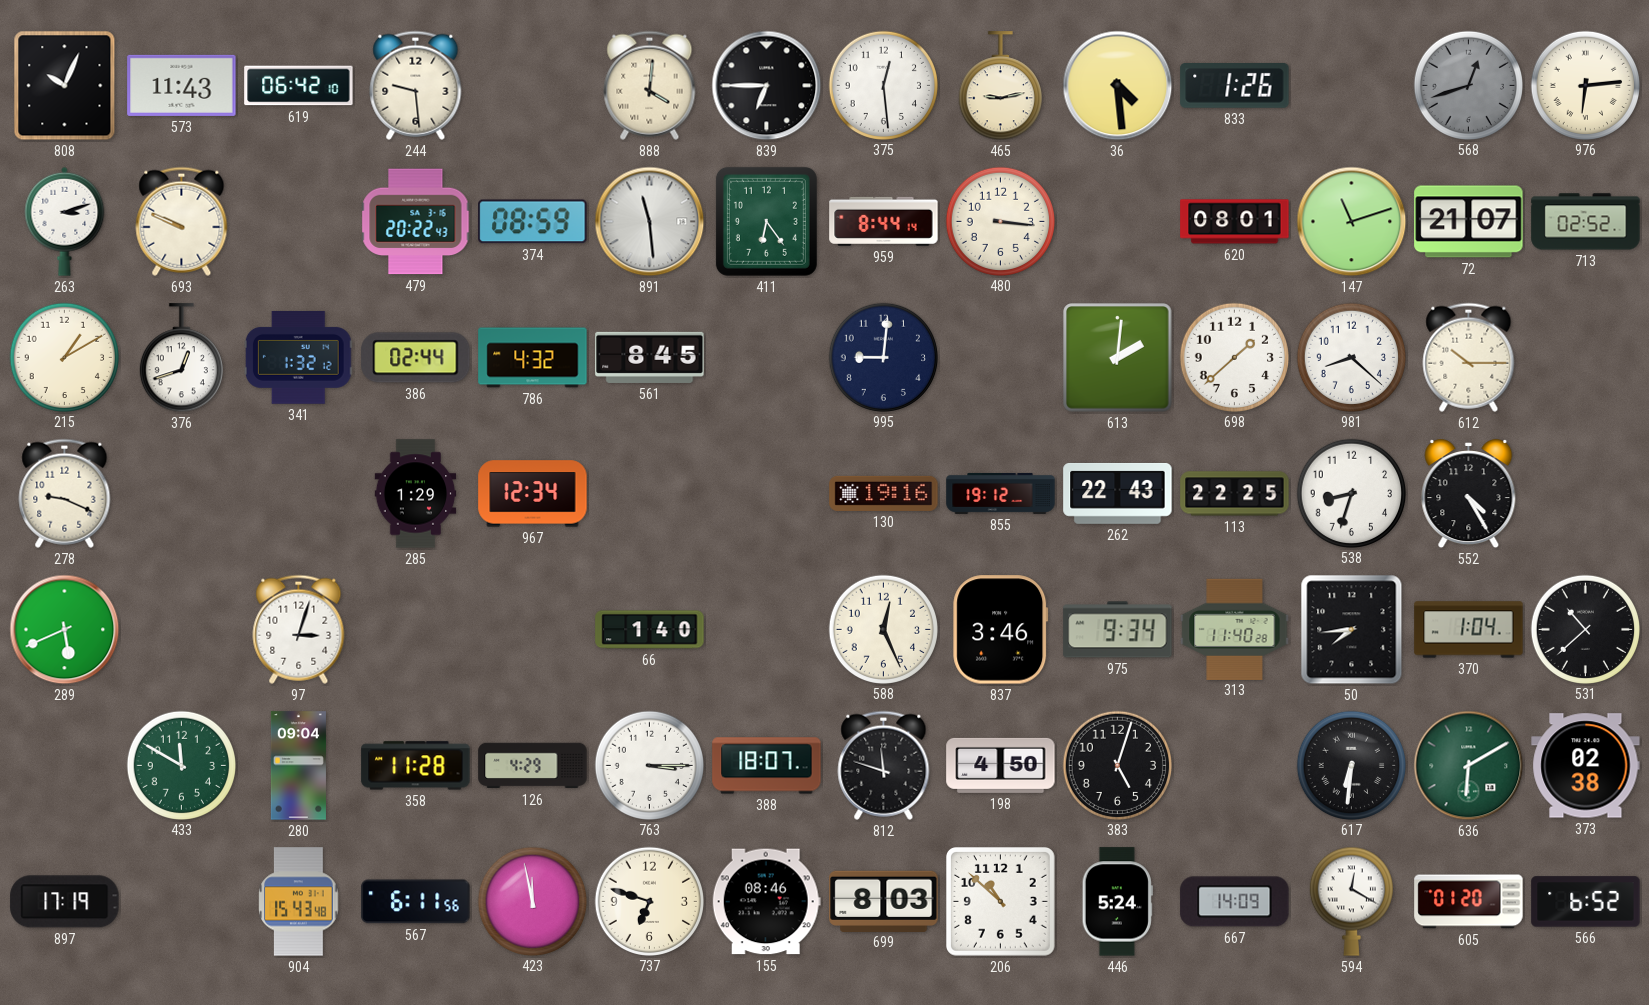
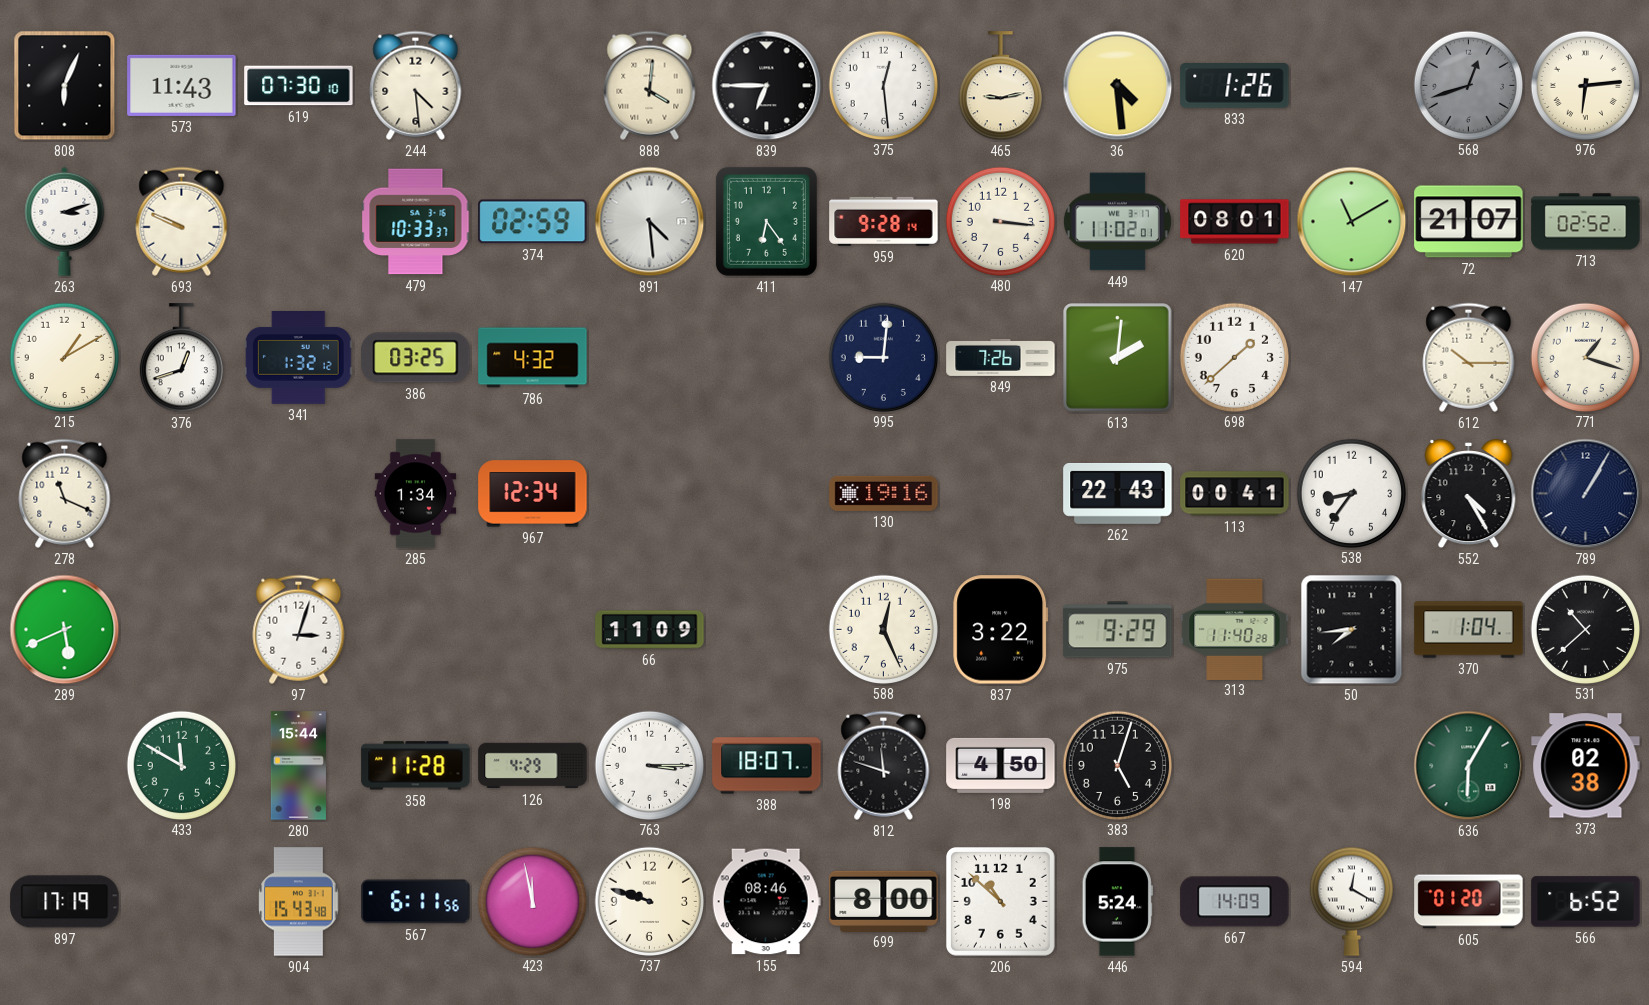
808: 10:04 -> 6:04 (65, 86)
619: 06:42 -> 07:30 (299, 86)
244: 9:29 -> 4:29 (416, 85)
479: 20:22 -> 10:33 (416, 222)
374: 08:59 -> 02:59 (533, 222)
891: 11:29 -> 4:29 (650, 222)
959: 8:44 -> 9:28 (884, 221)
449: none -> 11:02 (1117, 222)
147: 11:12 -> 11:10 (1352, 222)
386: 02:44 -> 03:25 (416, 358)
561: 8:45 -> none (650, 357)
849: none -> 7:26 (1001, 357)
981: 8:22 -> none (1351, 357)
771: none -> 1:18 (1585, 357)
278: 9:19 -> 11:19 (65, 493)
285: 1:29 -> 1:34 (416, 494)
855: 19:12 -> none (1001, 493)
113: 22:25 -> 00:41 (1235, 494)
538: 8:33 -> 8:36 (1351, 493)
789: none -> 1:05 (1586, 494)
66: 1:40 -> 11:09 (650, 630)
837: 3:46 -> 3:22 (1001, 630)
975: 9:34 -> 9:29 (1118, 630)
280: 09:04 -> 15:44 (298, 766)
617: 6:31 -> none (1351, 765)
636: 6:10 -> 6:05 (1469, 766)
737: 6:48 -> 9:48 (649, 901)
699: 8:03 -> 8:00 (884, 901)
